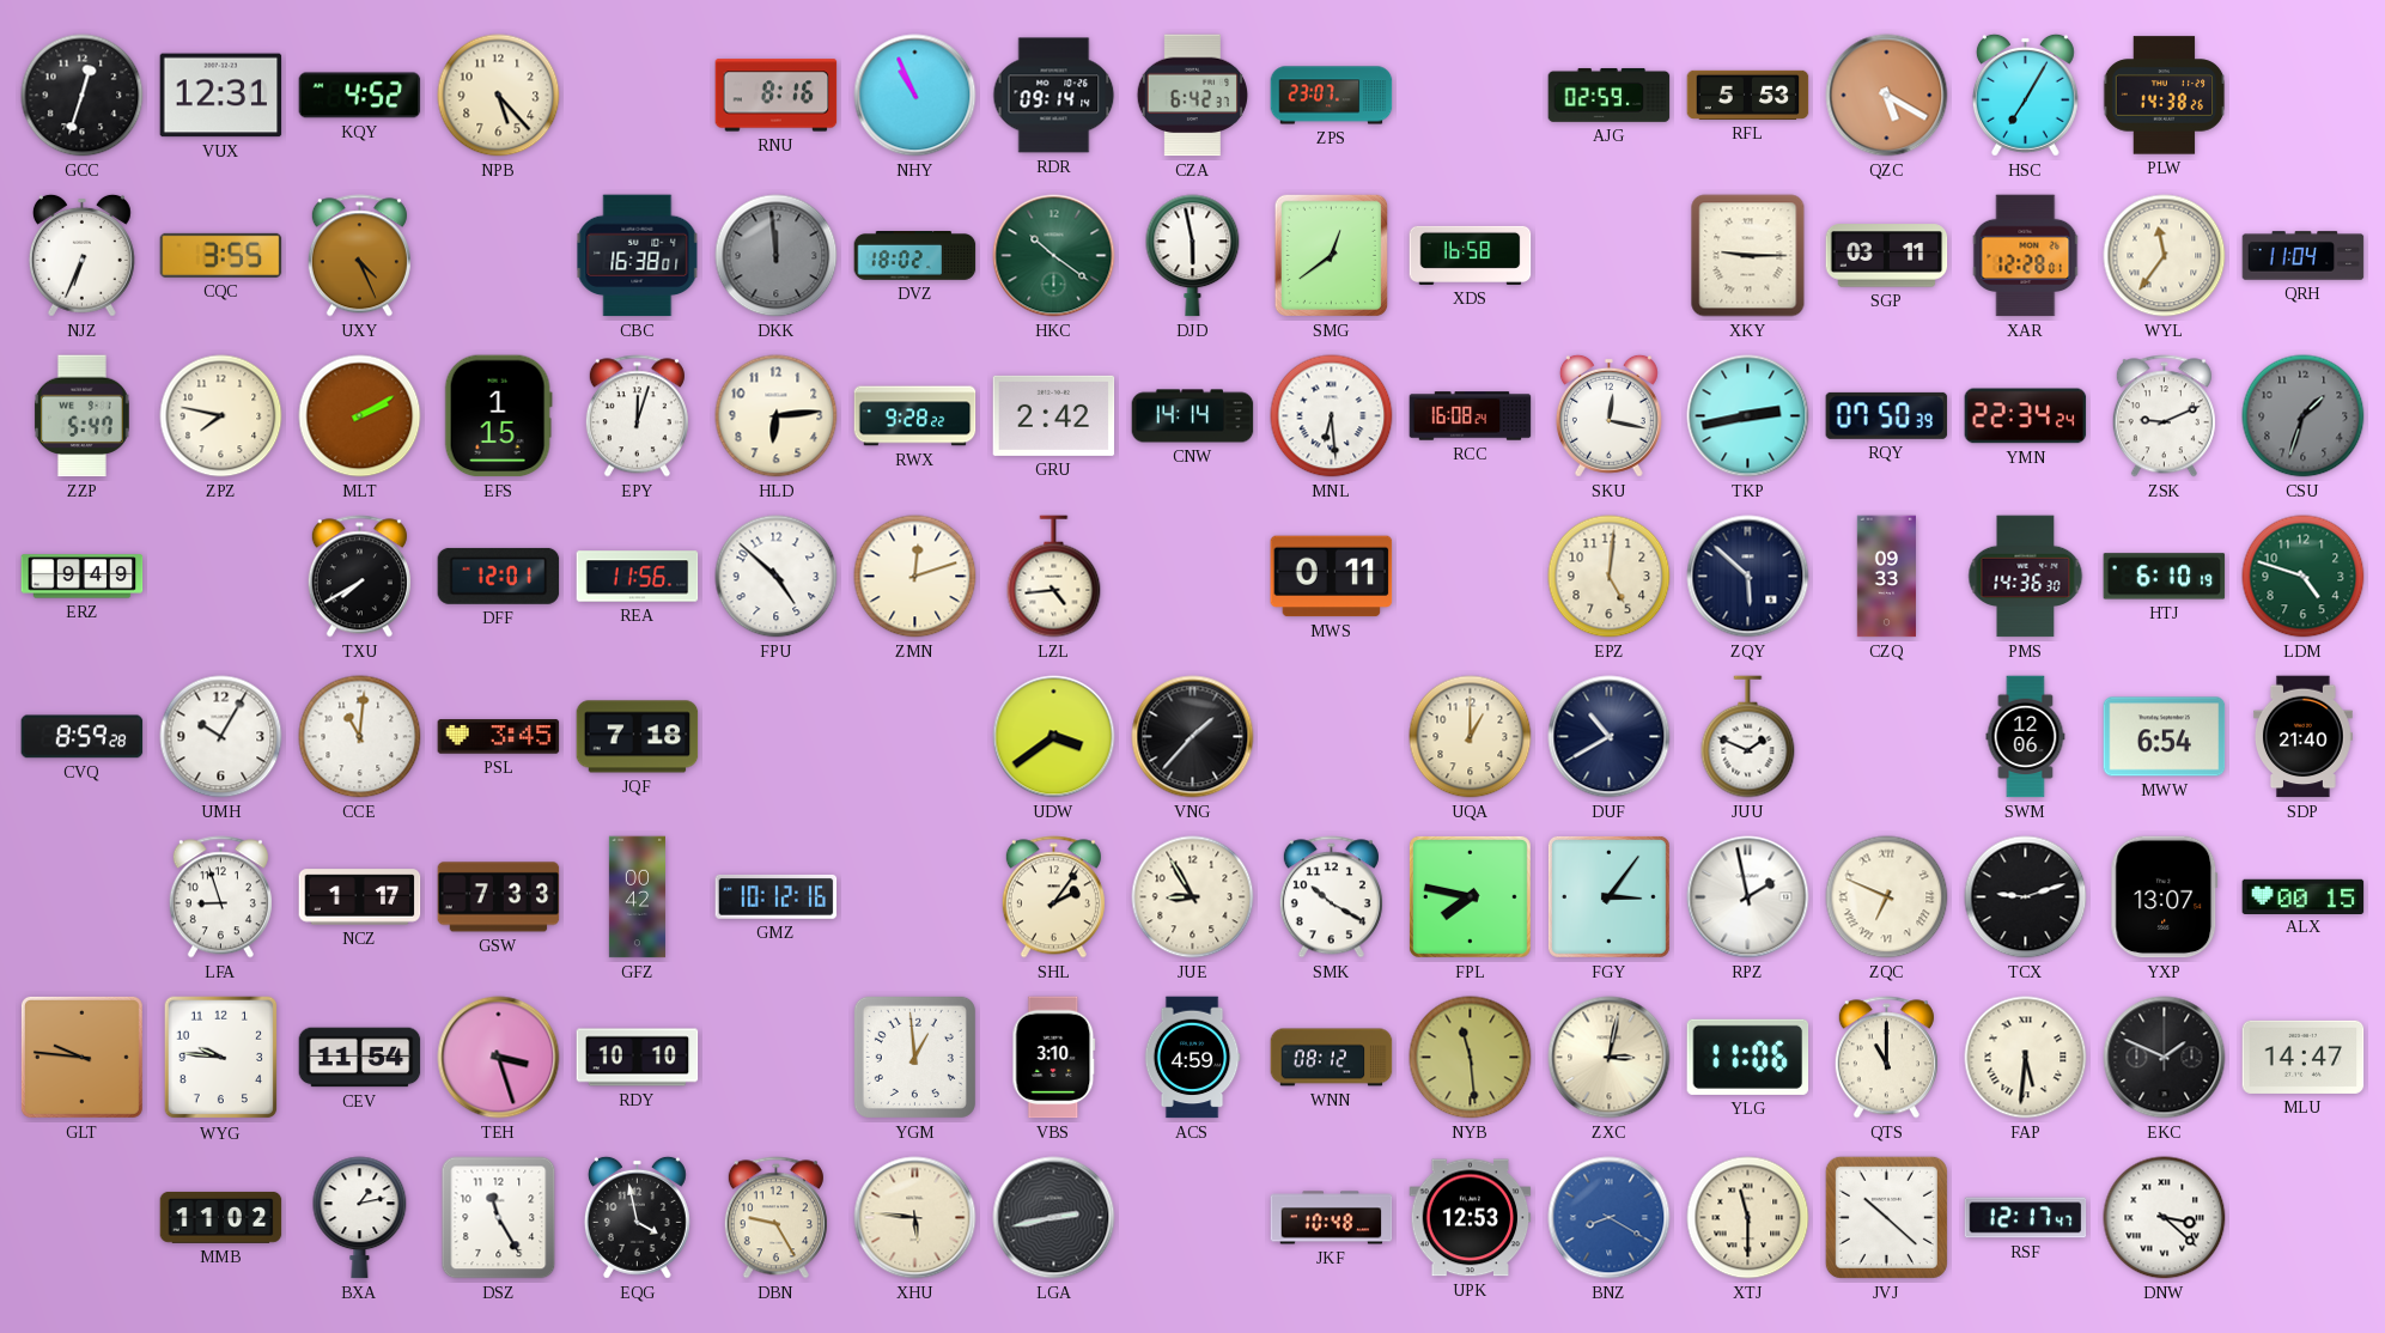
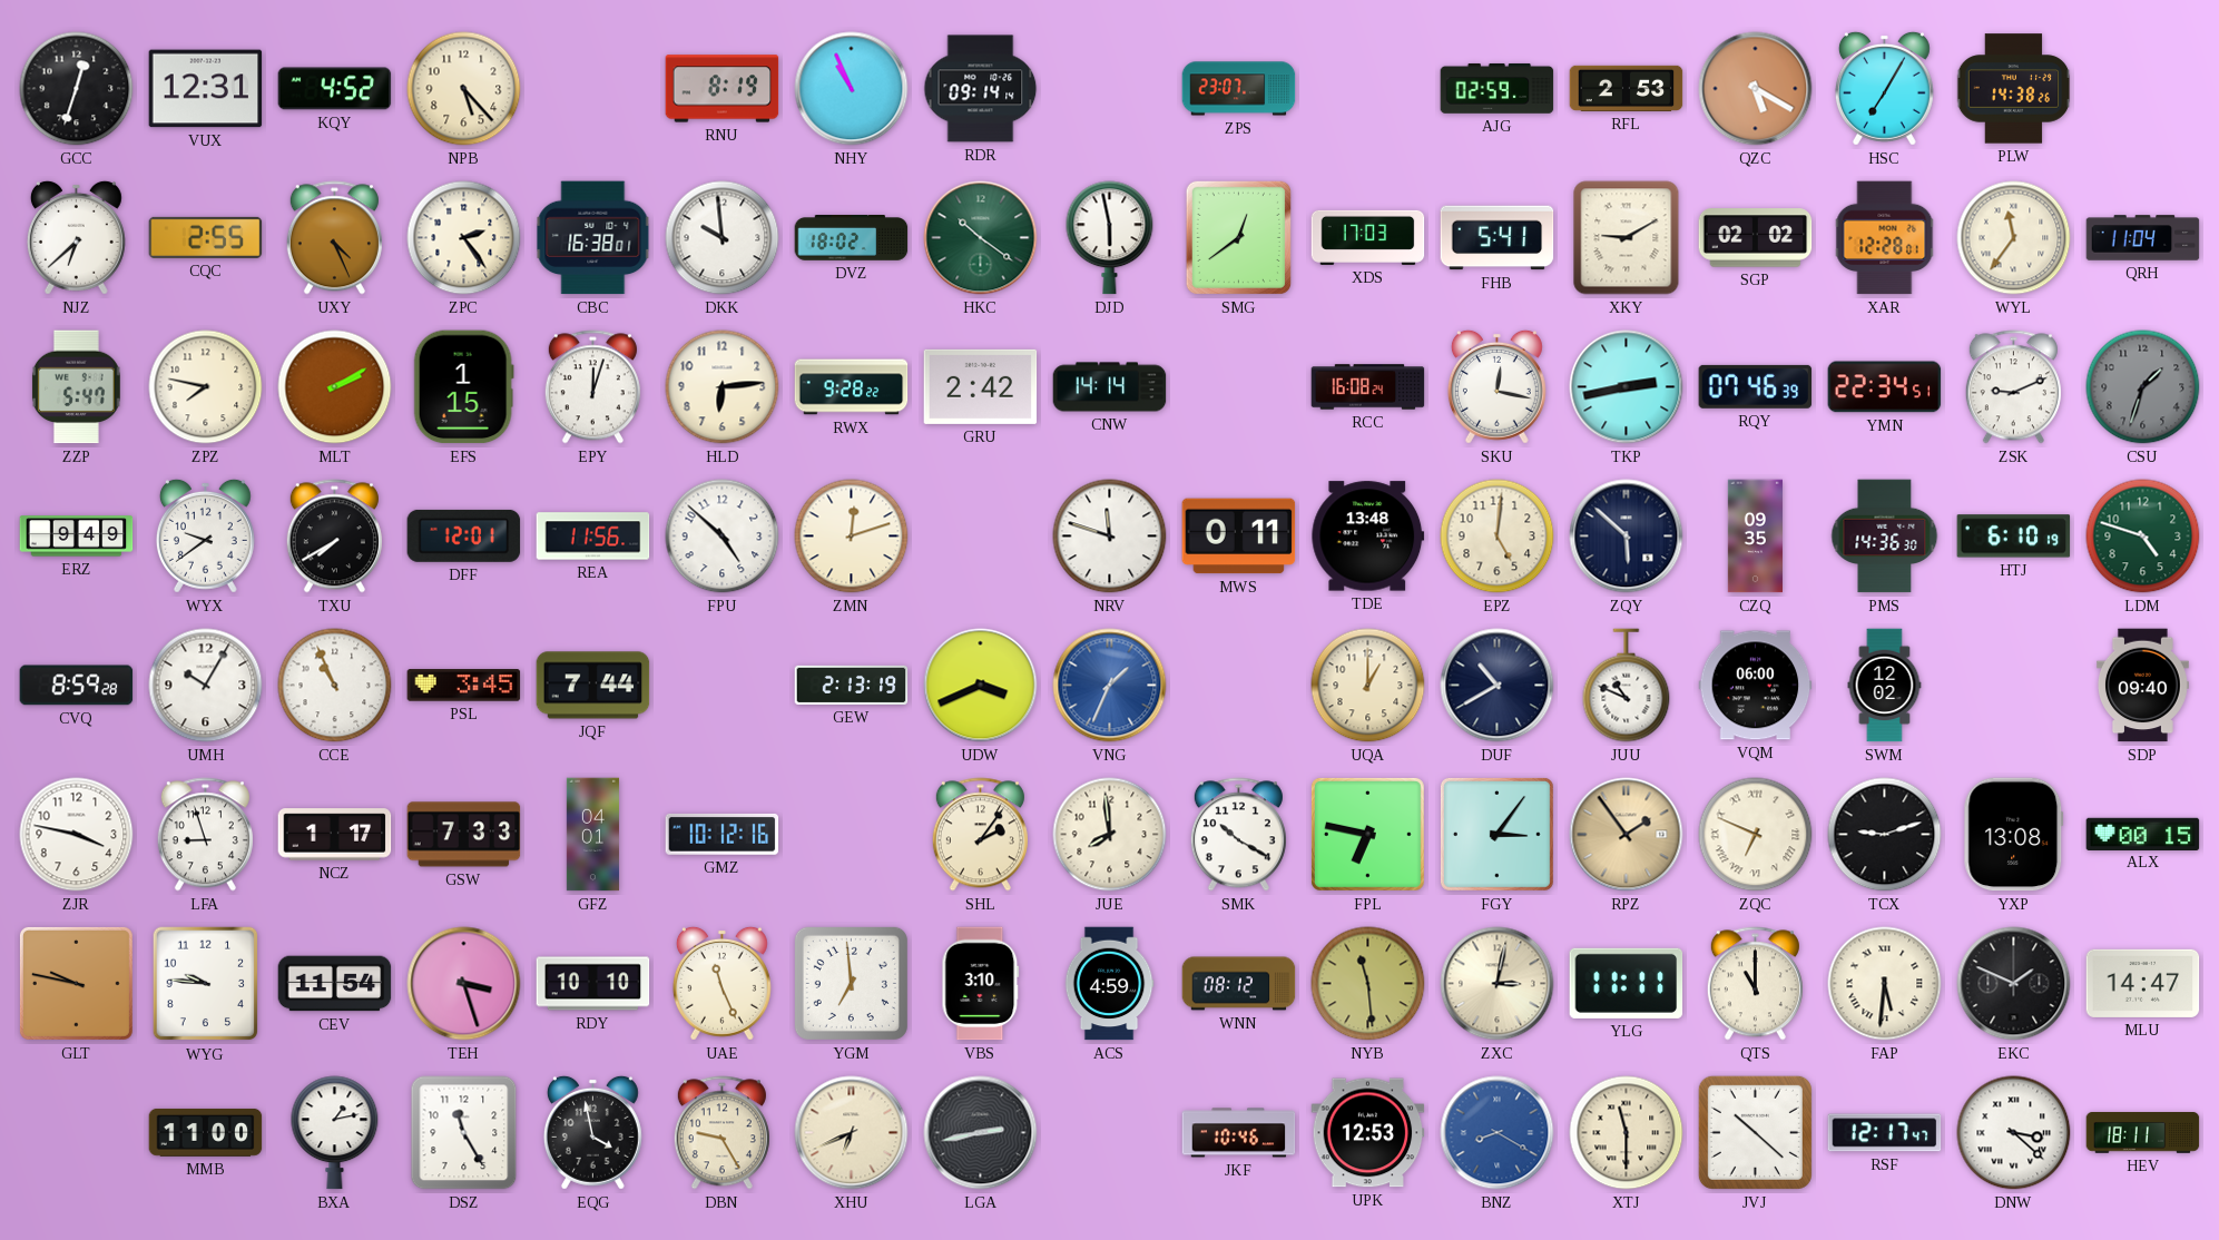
RNU: 8:16 -> 8:19 (723, 89)
CZA: 6:42 -> none (1192, 96)
RFL: 5:53 -> 2:53 (1627, 88)
NJZ: 6:34 -> 6:38 (76, 237)
CQC: 3:55 -> 2:55 (206, 237)
ZPC: none -> 2:24 (464, 238)
DKK: 11:59 -> 9:59 (723, 238)
DKK dial: grey -> white (723, 238)
XDS: 16:58 -> 17:03 (1368, 237)
FHB: none -> 5:41 (1498, 238)
XKY: 9:15 -> 9:10 (1627, 238)
SGP: 03:11 -> 02:02 (1756, 238)
MNL: 6:29 -> none (1332, 416)
RQY: 07:50 -> 07:46 (1756, 386)
YMN: 22:34:24 -> 22:34:51 (1885, 387)
WYX: none -> 9:39 (205, 535)
LZL: 4:44 -> none (1054, 577)
NRV: none -> 11:48 (1110, 537)
TDE: none -> 13:48 (1368, 537)
CZQ: 09:33 -> 09:35 (1755, 537)
CCE: 11:01 -> 10:56 (335, 686)
JQF: 7:18 -> 7:44 (593, 686)
GEW: none -> 2:13 (852, 685)
UDW: 3:39 -> 3:41 (981, 686)
VNG: 1:37 -> 1:34 (1110, 686)
VNG dial: black -> blue (1110, 686)
JUU: 1:49 -> 10:49 (1627, 686)
VQM: none -> 06:00 (1756, 686)
SWM: 12:06 -> 12:02 (1885, 686)
MWW: 6:54 -> none (2165, 737)
SDP: 21:40 -> 09:40 (2142, 686)
ZJR: none -> 3:47 (77, 835)
GFZ: 00:42 -> 04:01 (592, 835)
JUE: 8:55 -> 7:59 (1110, 835)
FPL: 7:47 -> 6:47 (1367, 834)
RPZ: 1:58 -> 1:54 (1627, 835)
RPZ dial: white -> champagne (1627, 835)
YXP: 13:07 -> 13:08 (2014, 835)
GLT: 9:46 -> 9:47 (76, 983)
UAE: none -> 11:26 (721, 983)
YGM: 12:59 -> 6:59 (851, 983)
YLG: 11:06 -> 11:11 (1627, 983)
MMB: 11:02 -> 11:00 (206, 1133)
XHU: 5:46 -> 6:41 (852, 1133)
JKF: 10:48 -> 10:46 (1239, 1133)
HEV: none -> 18:11 (2143, 1133)
